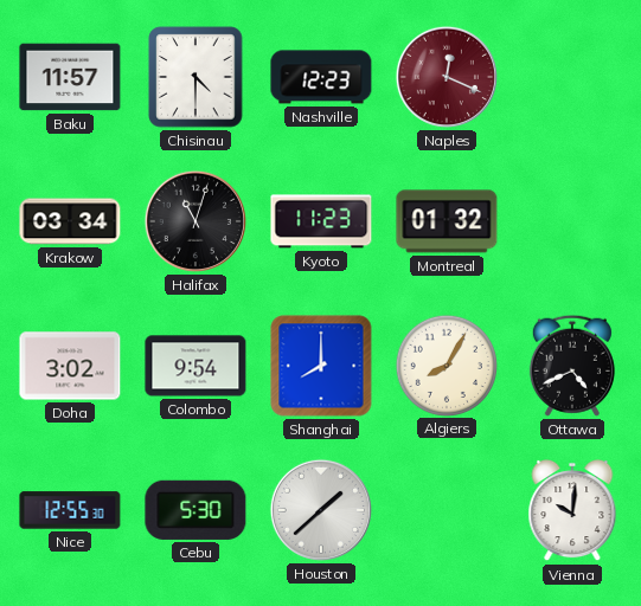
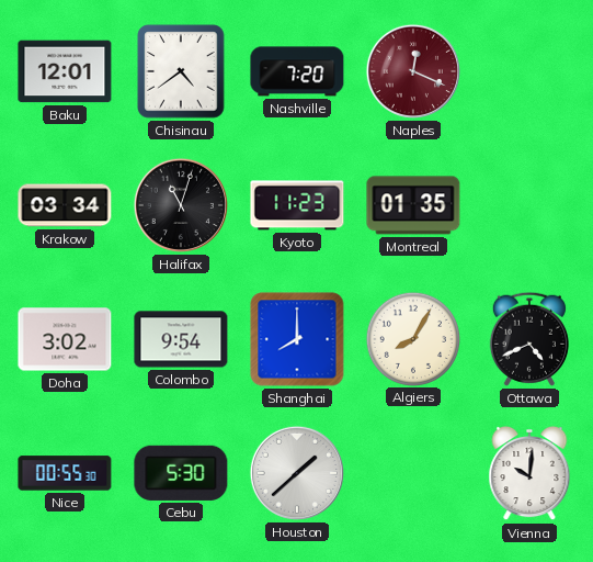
Baku: 11:57 -> 12:01 (65, 71)
Chisinau: 4:30 -> 4:39 (181, 71)
Nashville: 12:23 -> 7:20 (297, 71)
Montreal: 01:32 -> 01:35 (413, 205)
Nice: 12:55 -> 00:55 (65, 473)
